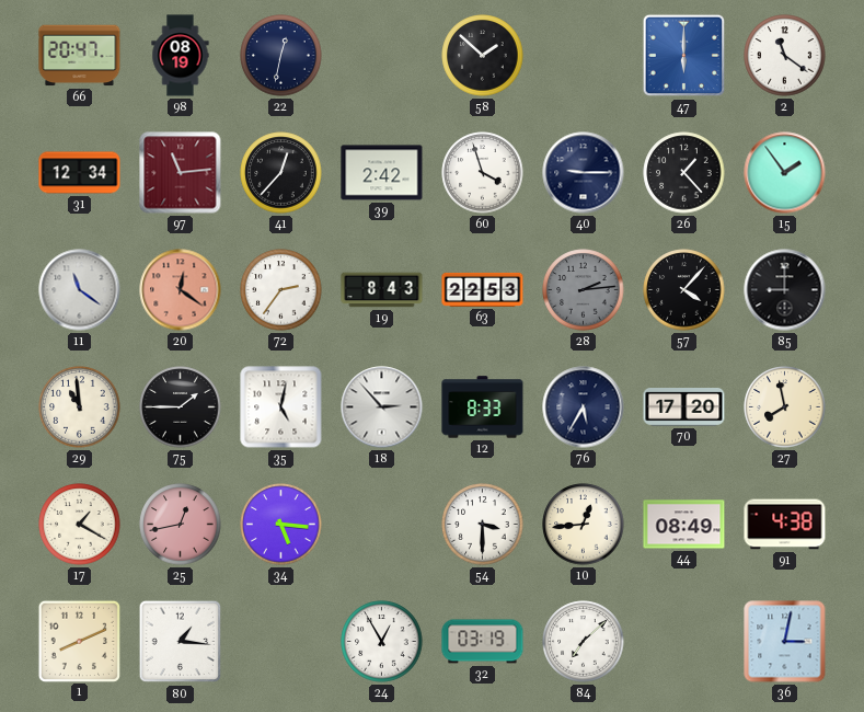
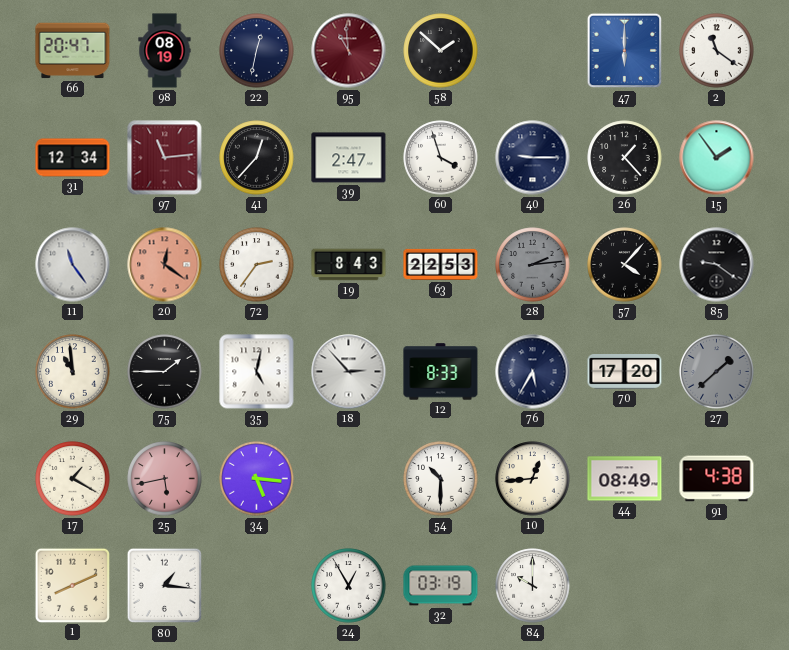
95: none -> 10:59 (349, 51)
39: 2:42 -> 2:47 (349, 158)
11: 11:21 -> 11:24 (73, 265)
85: 9:00 -> 9:21 (717, 265)
27: 7:58 -> 1:38 (717, 372)
27 dial: cream -> grey (717, 372)
25: 12:43 -> 5:43 (165, 479)
54: 3:30 -> 10:30 (441, 479)
84: 7:08 -> 10:00 (533, 586)
36: 3:02 -> none (785, 642)
